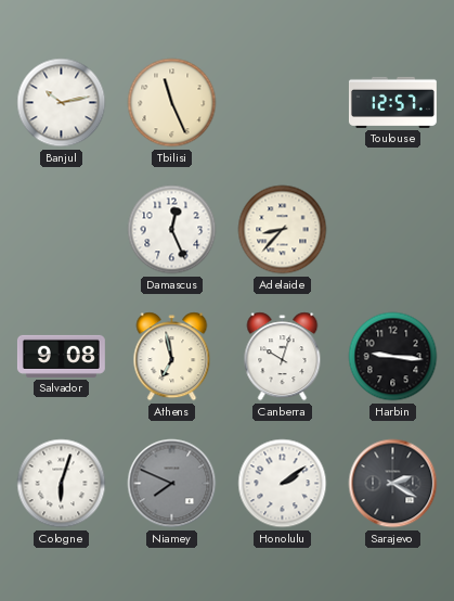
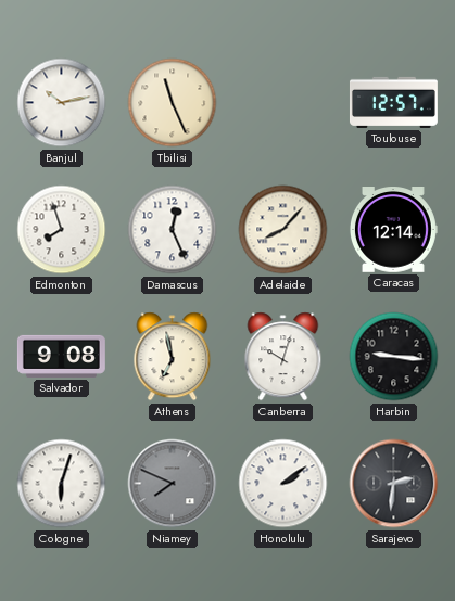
Edmonton: none -> 7:57 (62, 230)
Adelaide: 8:37 -> 8:07 (283, 230)
Caracas: none -> 12:14 (394, 230)
Sarajevo: 2:20 -> 2:31 (394, 484)
